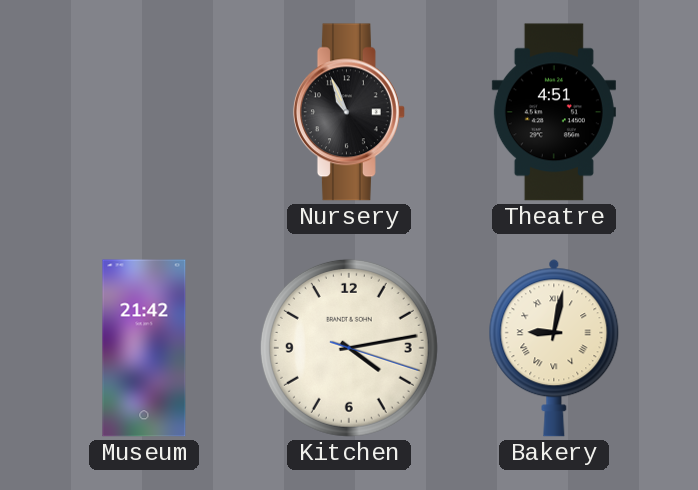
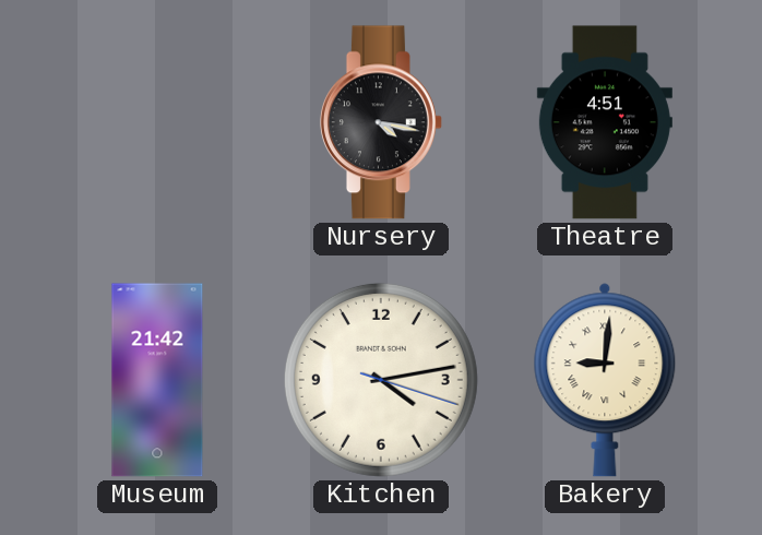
Nursery: 10:56 -> 4:17 (381, 122)
Bakery: 9:02 -> 9:01 (605, 380)
